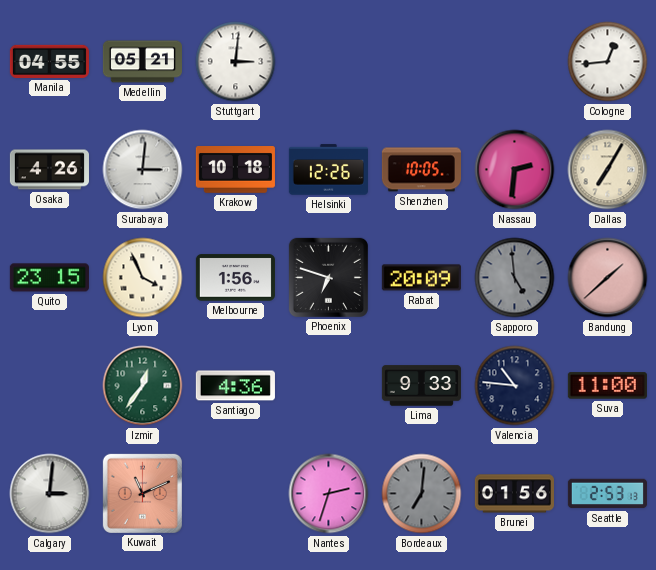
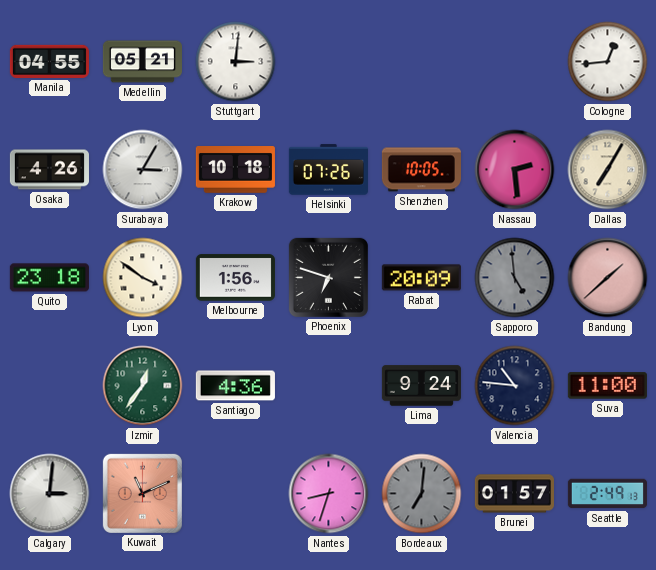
Surabaya: 3:01 -> 3:05 (143, 170)
Helsinki: 12:26 -> 07:26 (328, 170)
Nassau: 2:31 -> 2:29 (515, 170)
Quito: 23:15 -> 23:18 (49, 278)
Lyon: 3:56 -> 3:51 (143, 278)
Lima: 9:33 -> 9:24 (421, 386)
Nantes: 2:33 -> 8:33 (329, 494)
Brunei: 01:56 -> 01:57 (514, 494)
Seattle: 2:53 -> 2:49 (607, 494)
